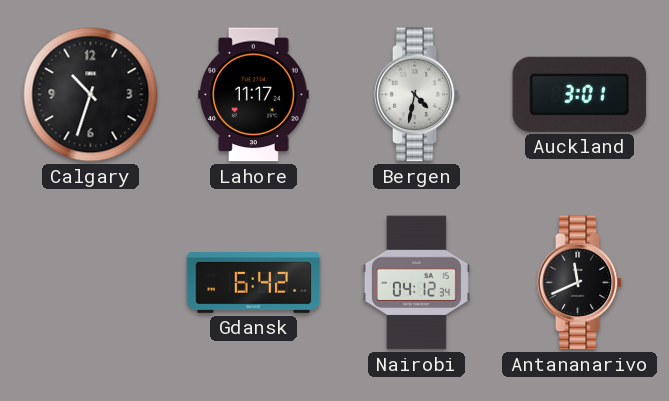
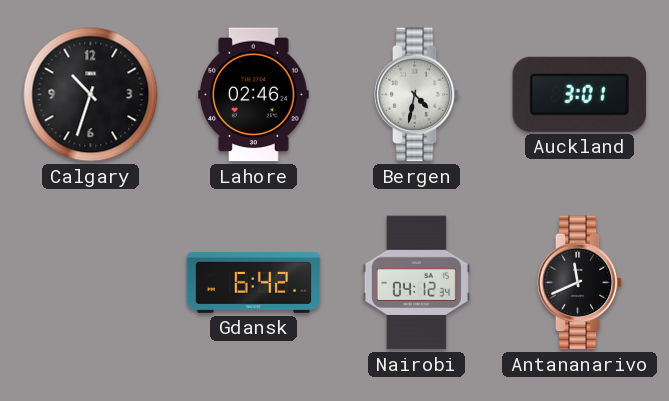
Lahore: 11:17 -> 02:46 (254, 95)
